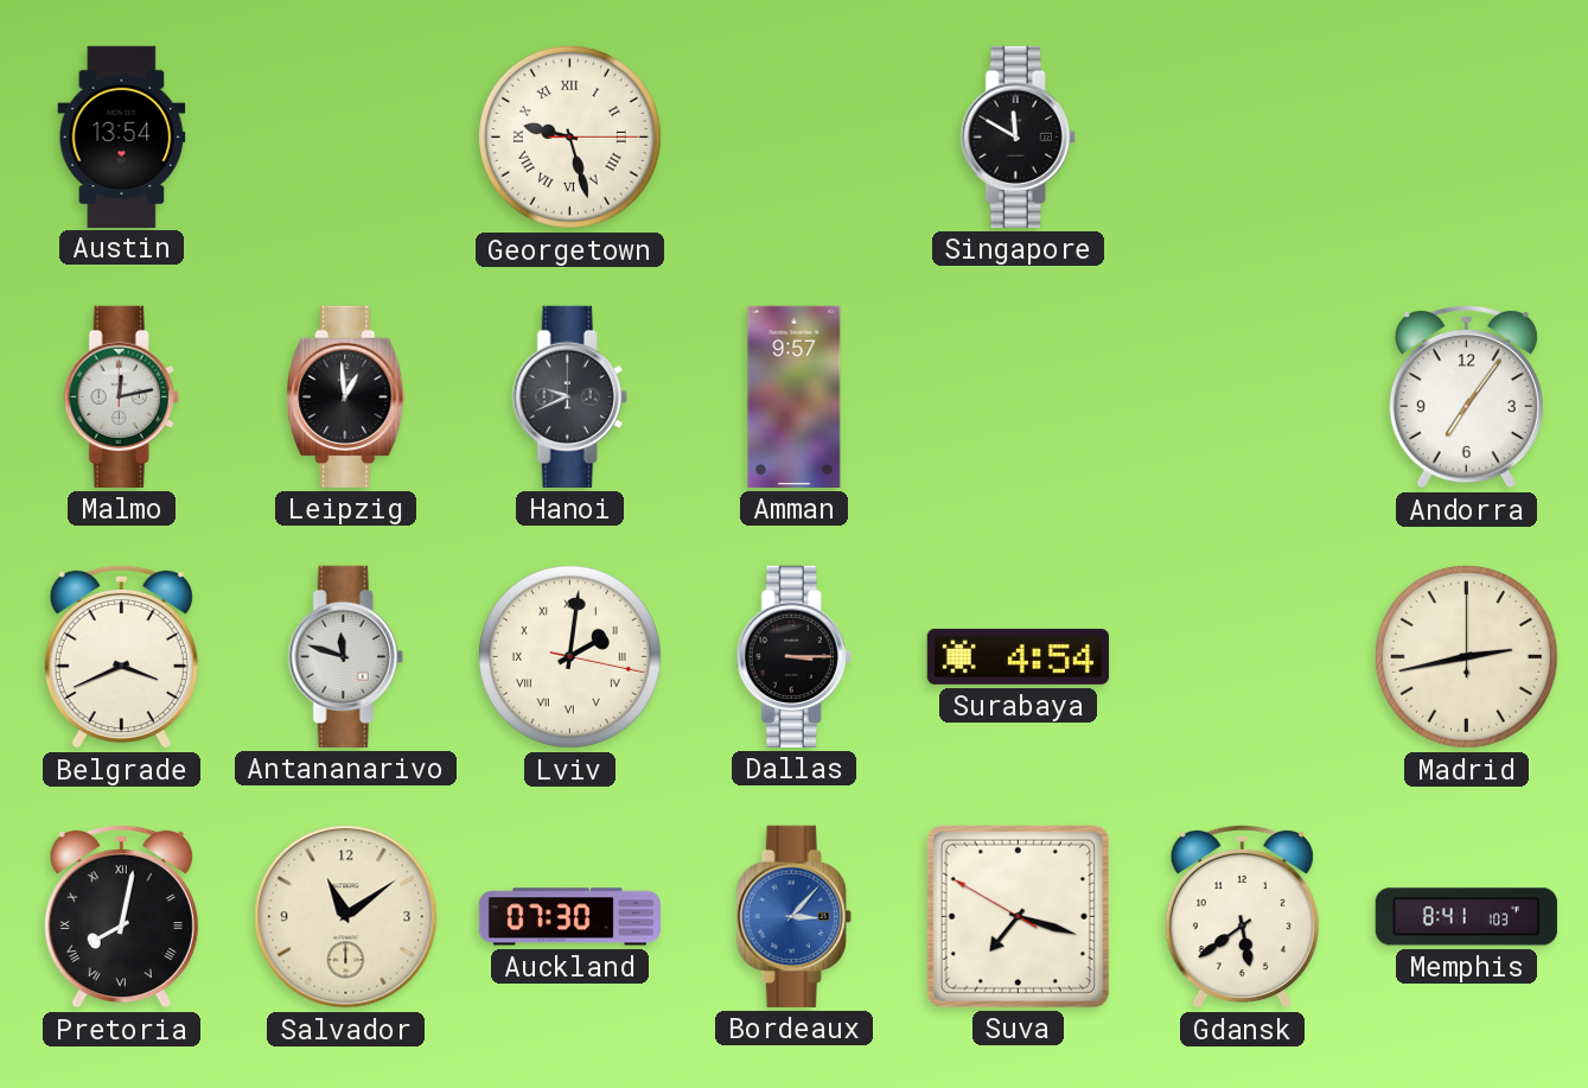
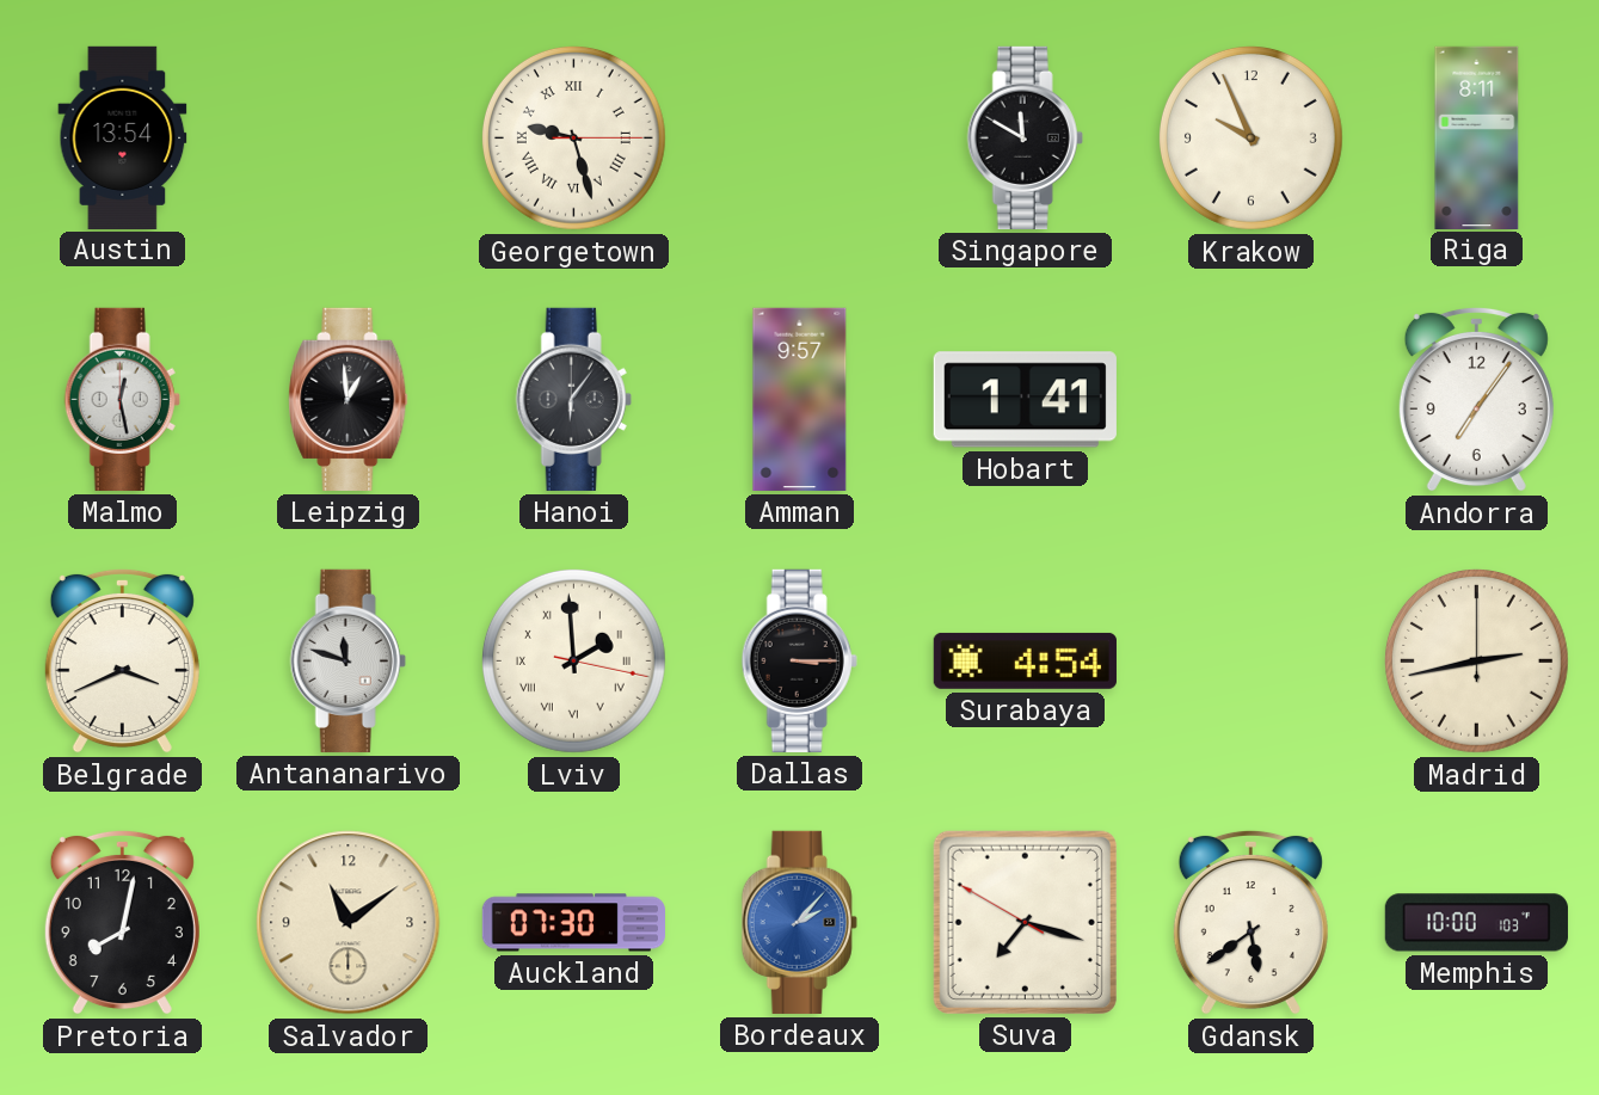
Krakow: none -> 9:56 (1250, 137)
Riga: none -> 8:11 (1477, 137)
Malmo: 12:13 -> 12:28 (122, 399)
Hanoi: 9:41 -> 6:06 (573, 399)
Hobart: none -> 1:41 (1025, 400)
Lviv: 2:01 -> 1:59 (573, 660)
Pretoria numerals: Roman -> Arabic (122, 922)
Bordeaux: 3:07 -> 2:07 (799, 922)
Memphis: 8:41 -> 10:00 (1476, 923)
